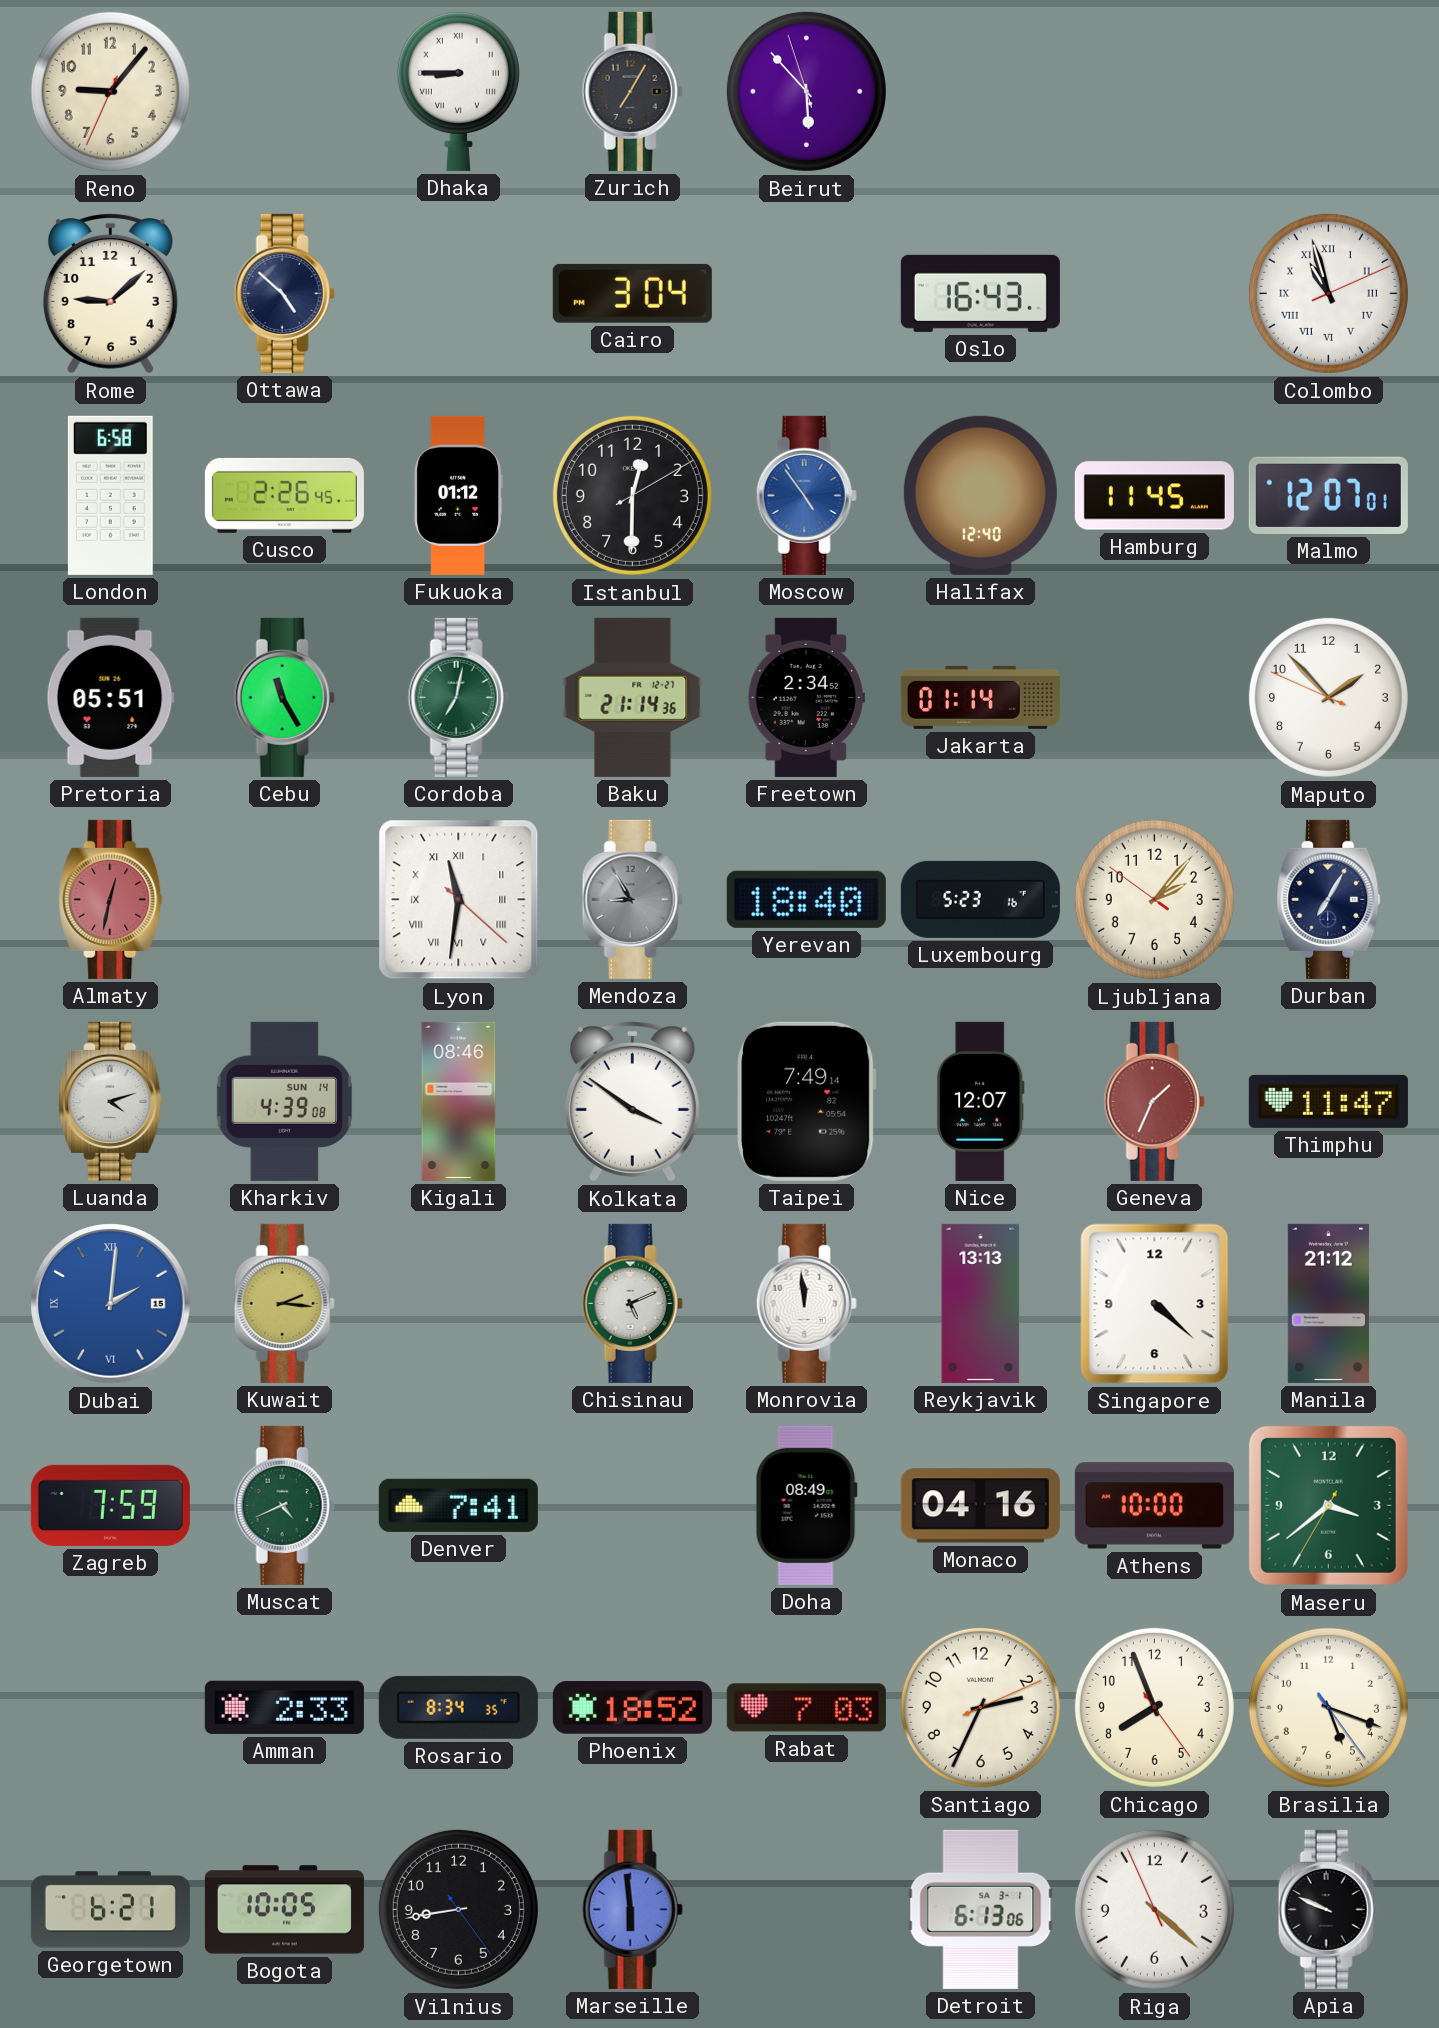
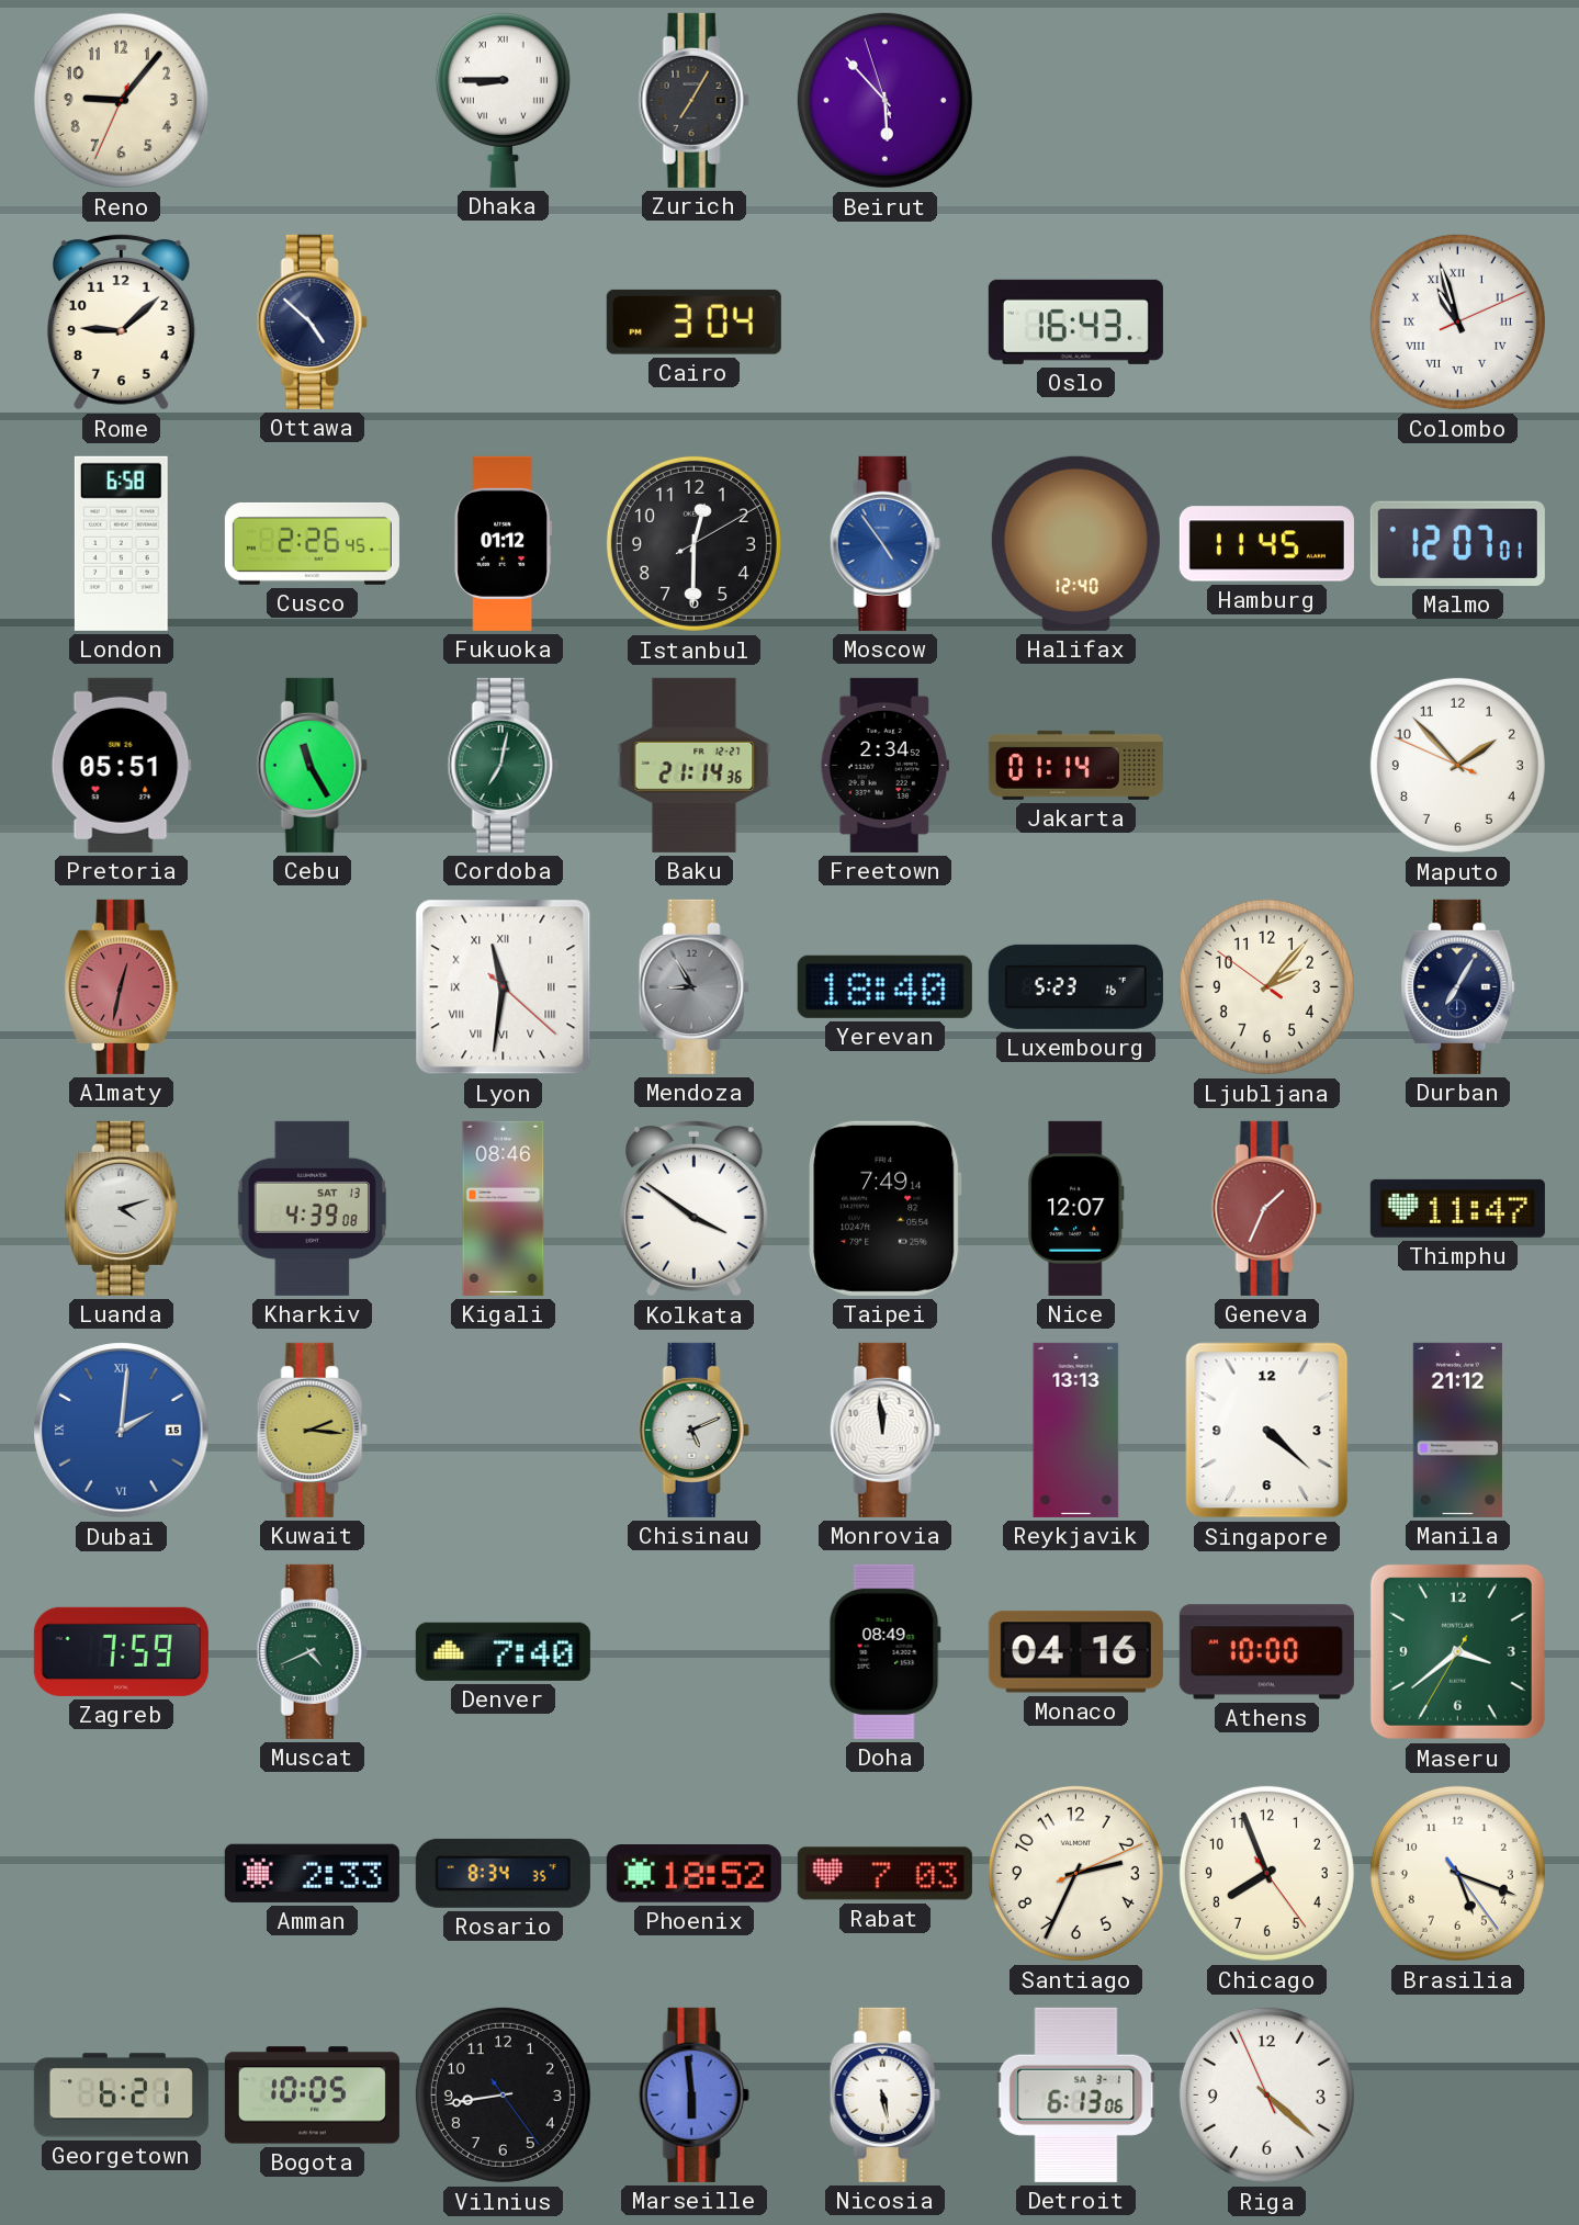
Kharkiv date: SUN 14 -> SAT 13 (313, 1208)
Denver: 7:41 -> 7:40 (503, 1651)
Nicosia: none -> 5:28 (884, 2094)
Apia: 9:49 -> none (1328, 1909)
